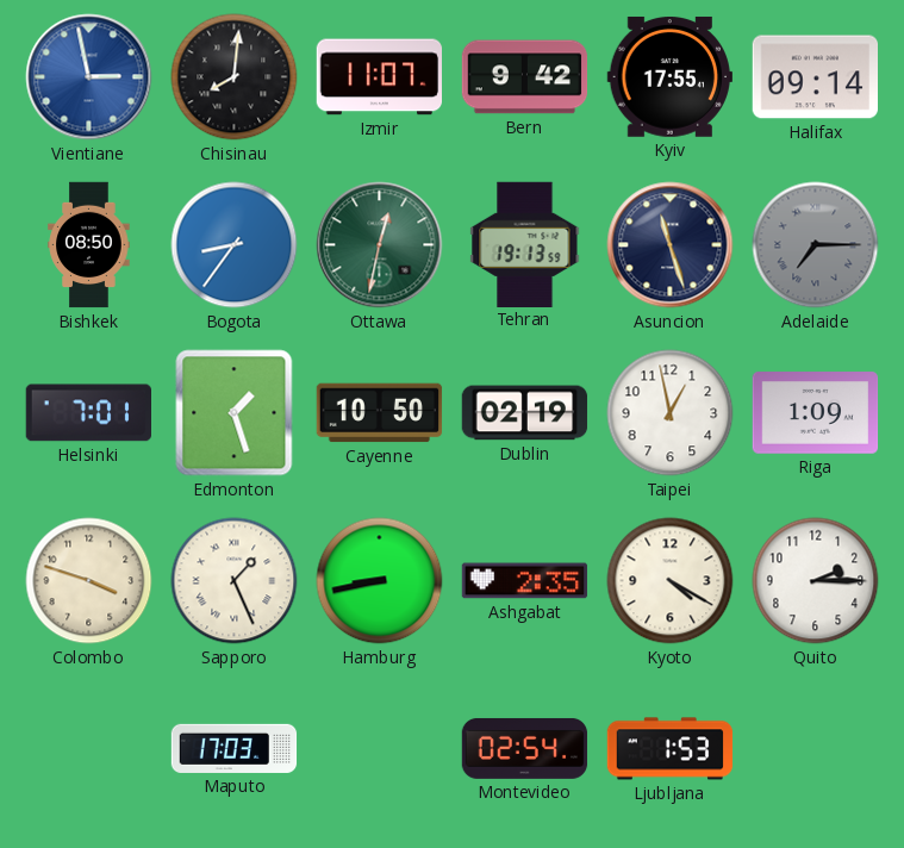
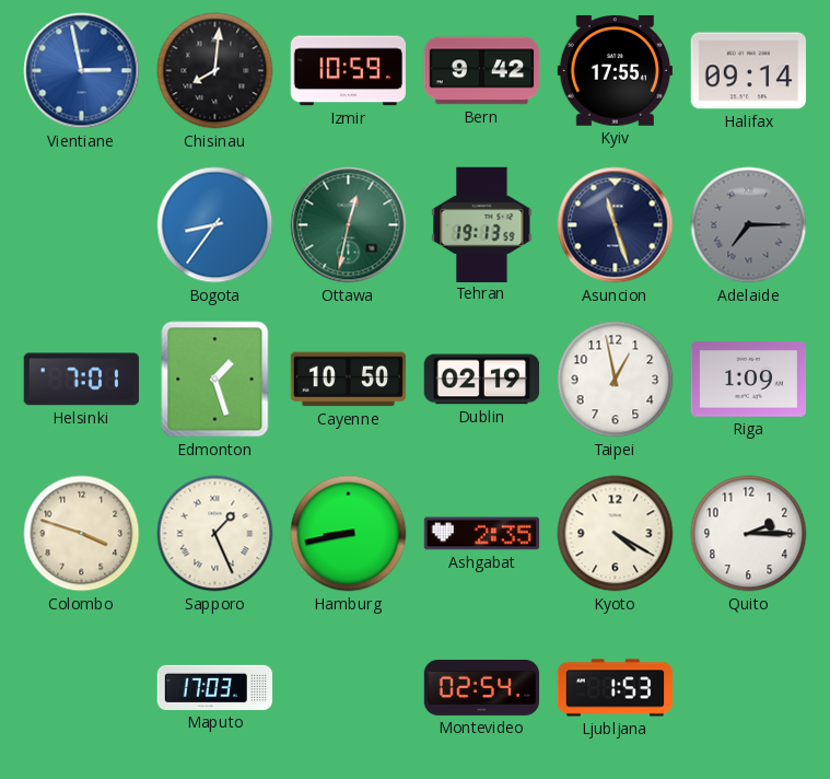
Izmir: 11:07 -> 10:59 (348, 71)
Bishkek: 08:50 -> none (89, 245)
